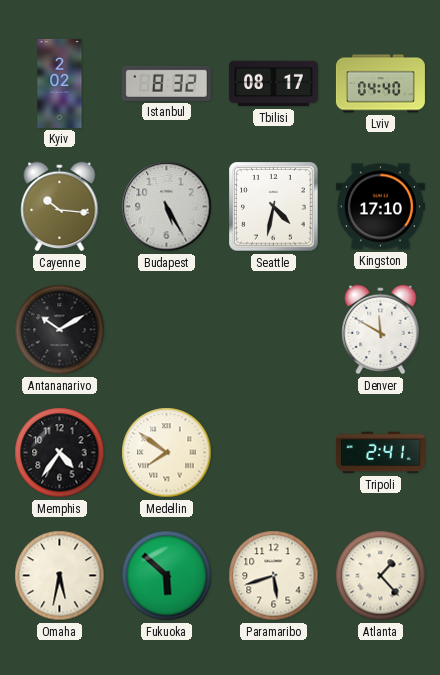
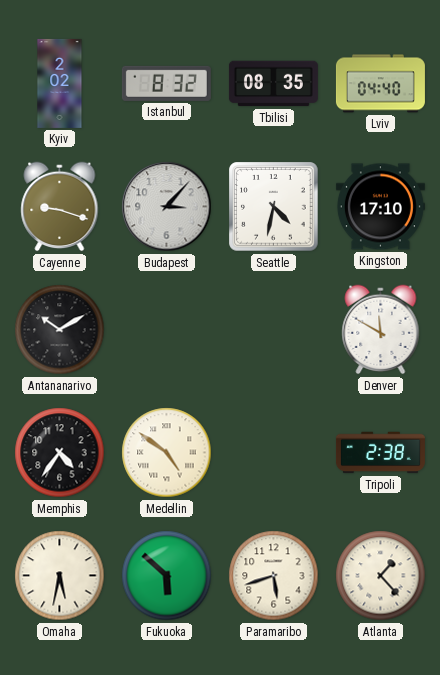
Tbilisi: 08:17 -> 08:35 (273, 84)
Cayenne: 10:16 -> 9:18 (60, 207)
Budapest: 5:25 -> 3:07 (167, 207)
Medellin: 7:51 -> 4:51 (167, 453)
Tripoli: 2:41 -> 2:38 (380, 453)
